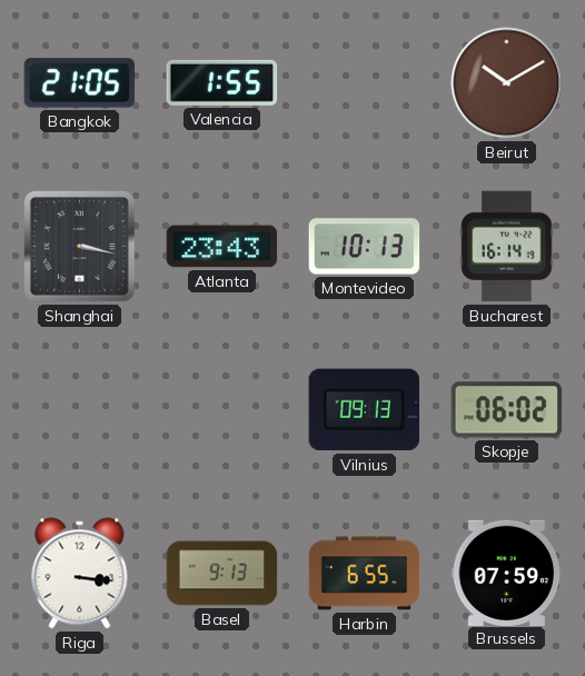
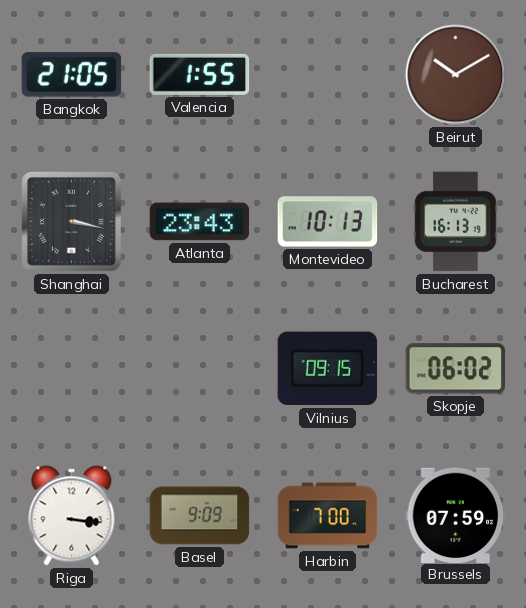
Bucharest: 16:14 -> 16:13 (456, 222)
Vilnius: 09:13 -> 09:15 (327, 369)
Basel: 9:13 -> 9:09 (200, 516)
Harbin: 6:55 -> 7:00 (328, 516)
